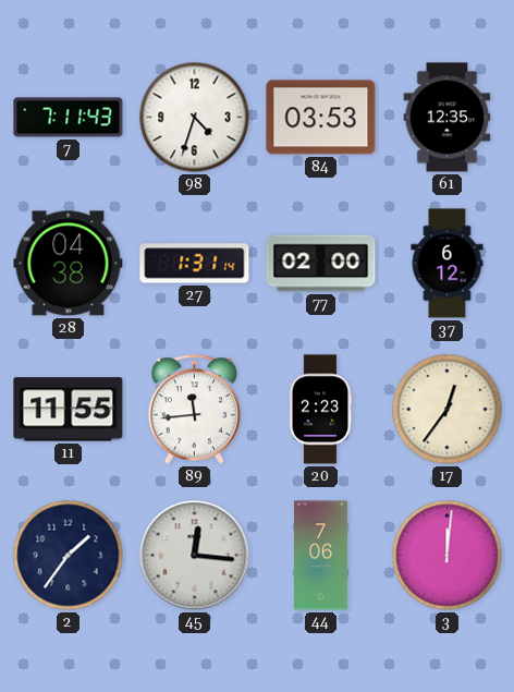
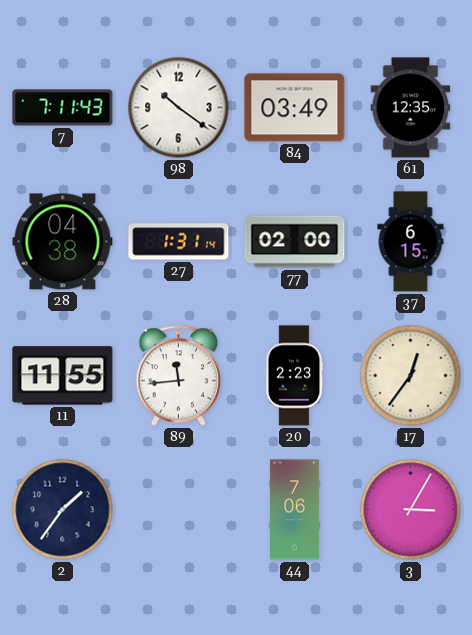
98: 4:33 -> 10:21 (179, 108)
84: 03:53 -> 03:49 (295, 108)
37: 6:12 -> 6:15 (411, 242)
45: 12:16 -> none (195, 556)
3: 12:01 -> 3:05 (411, 510)
